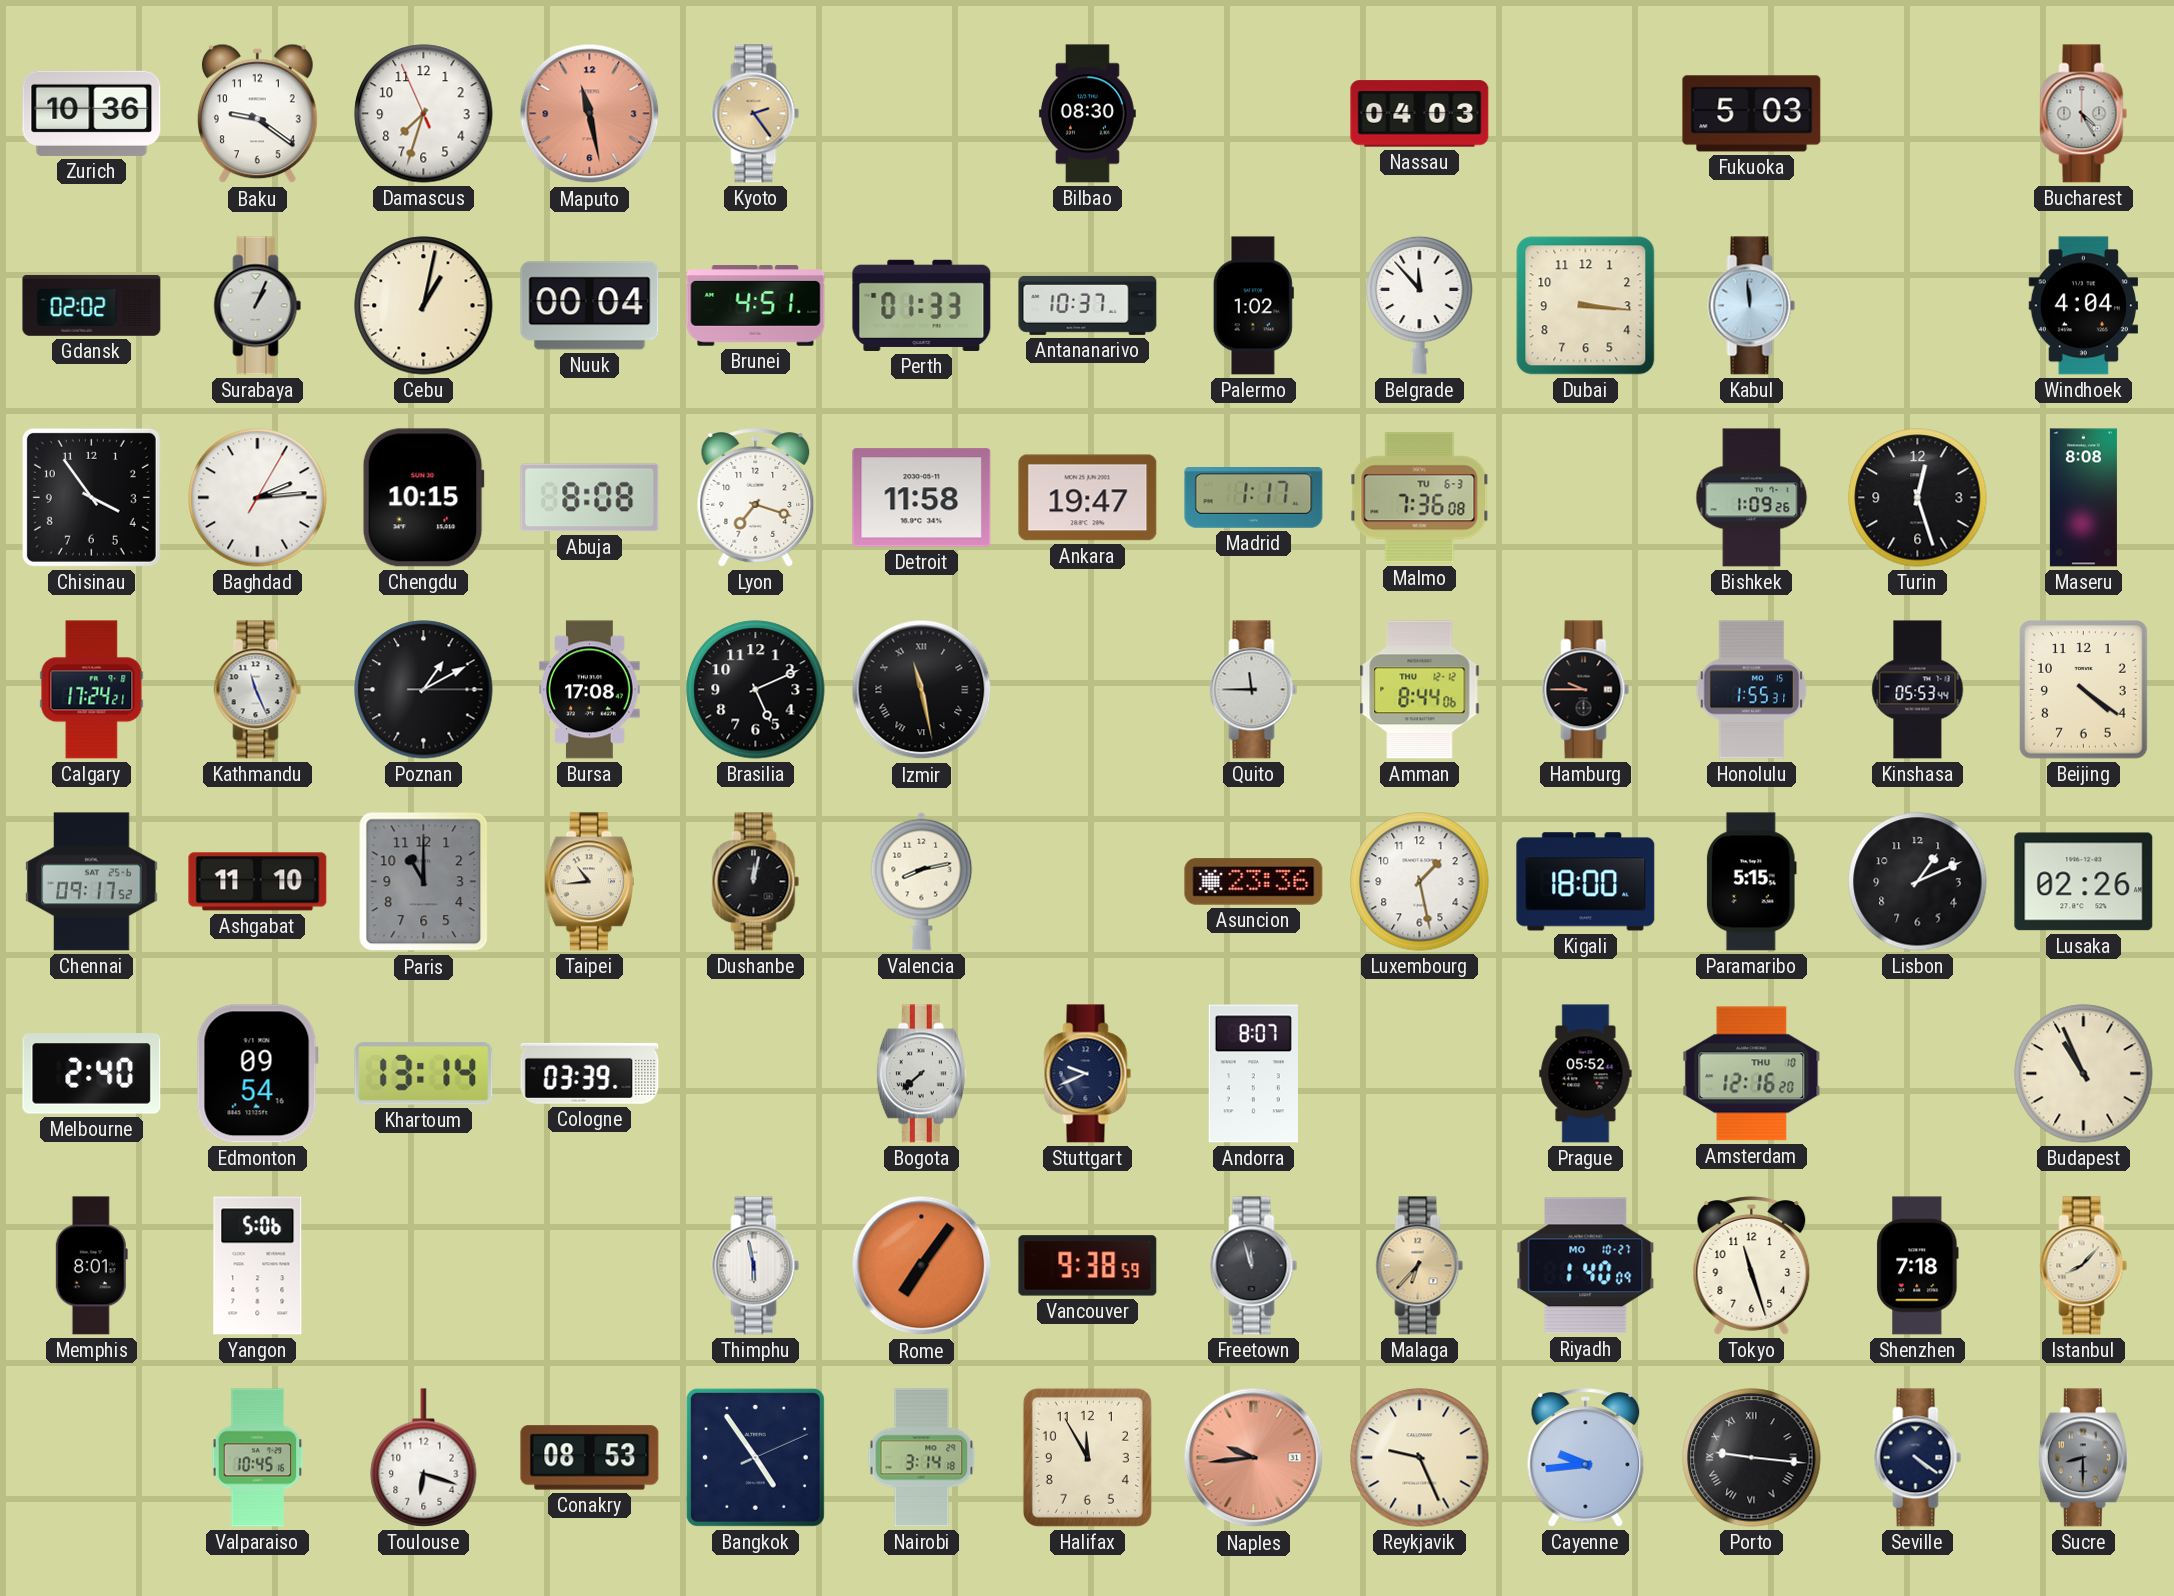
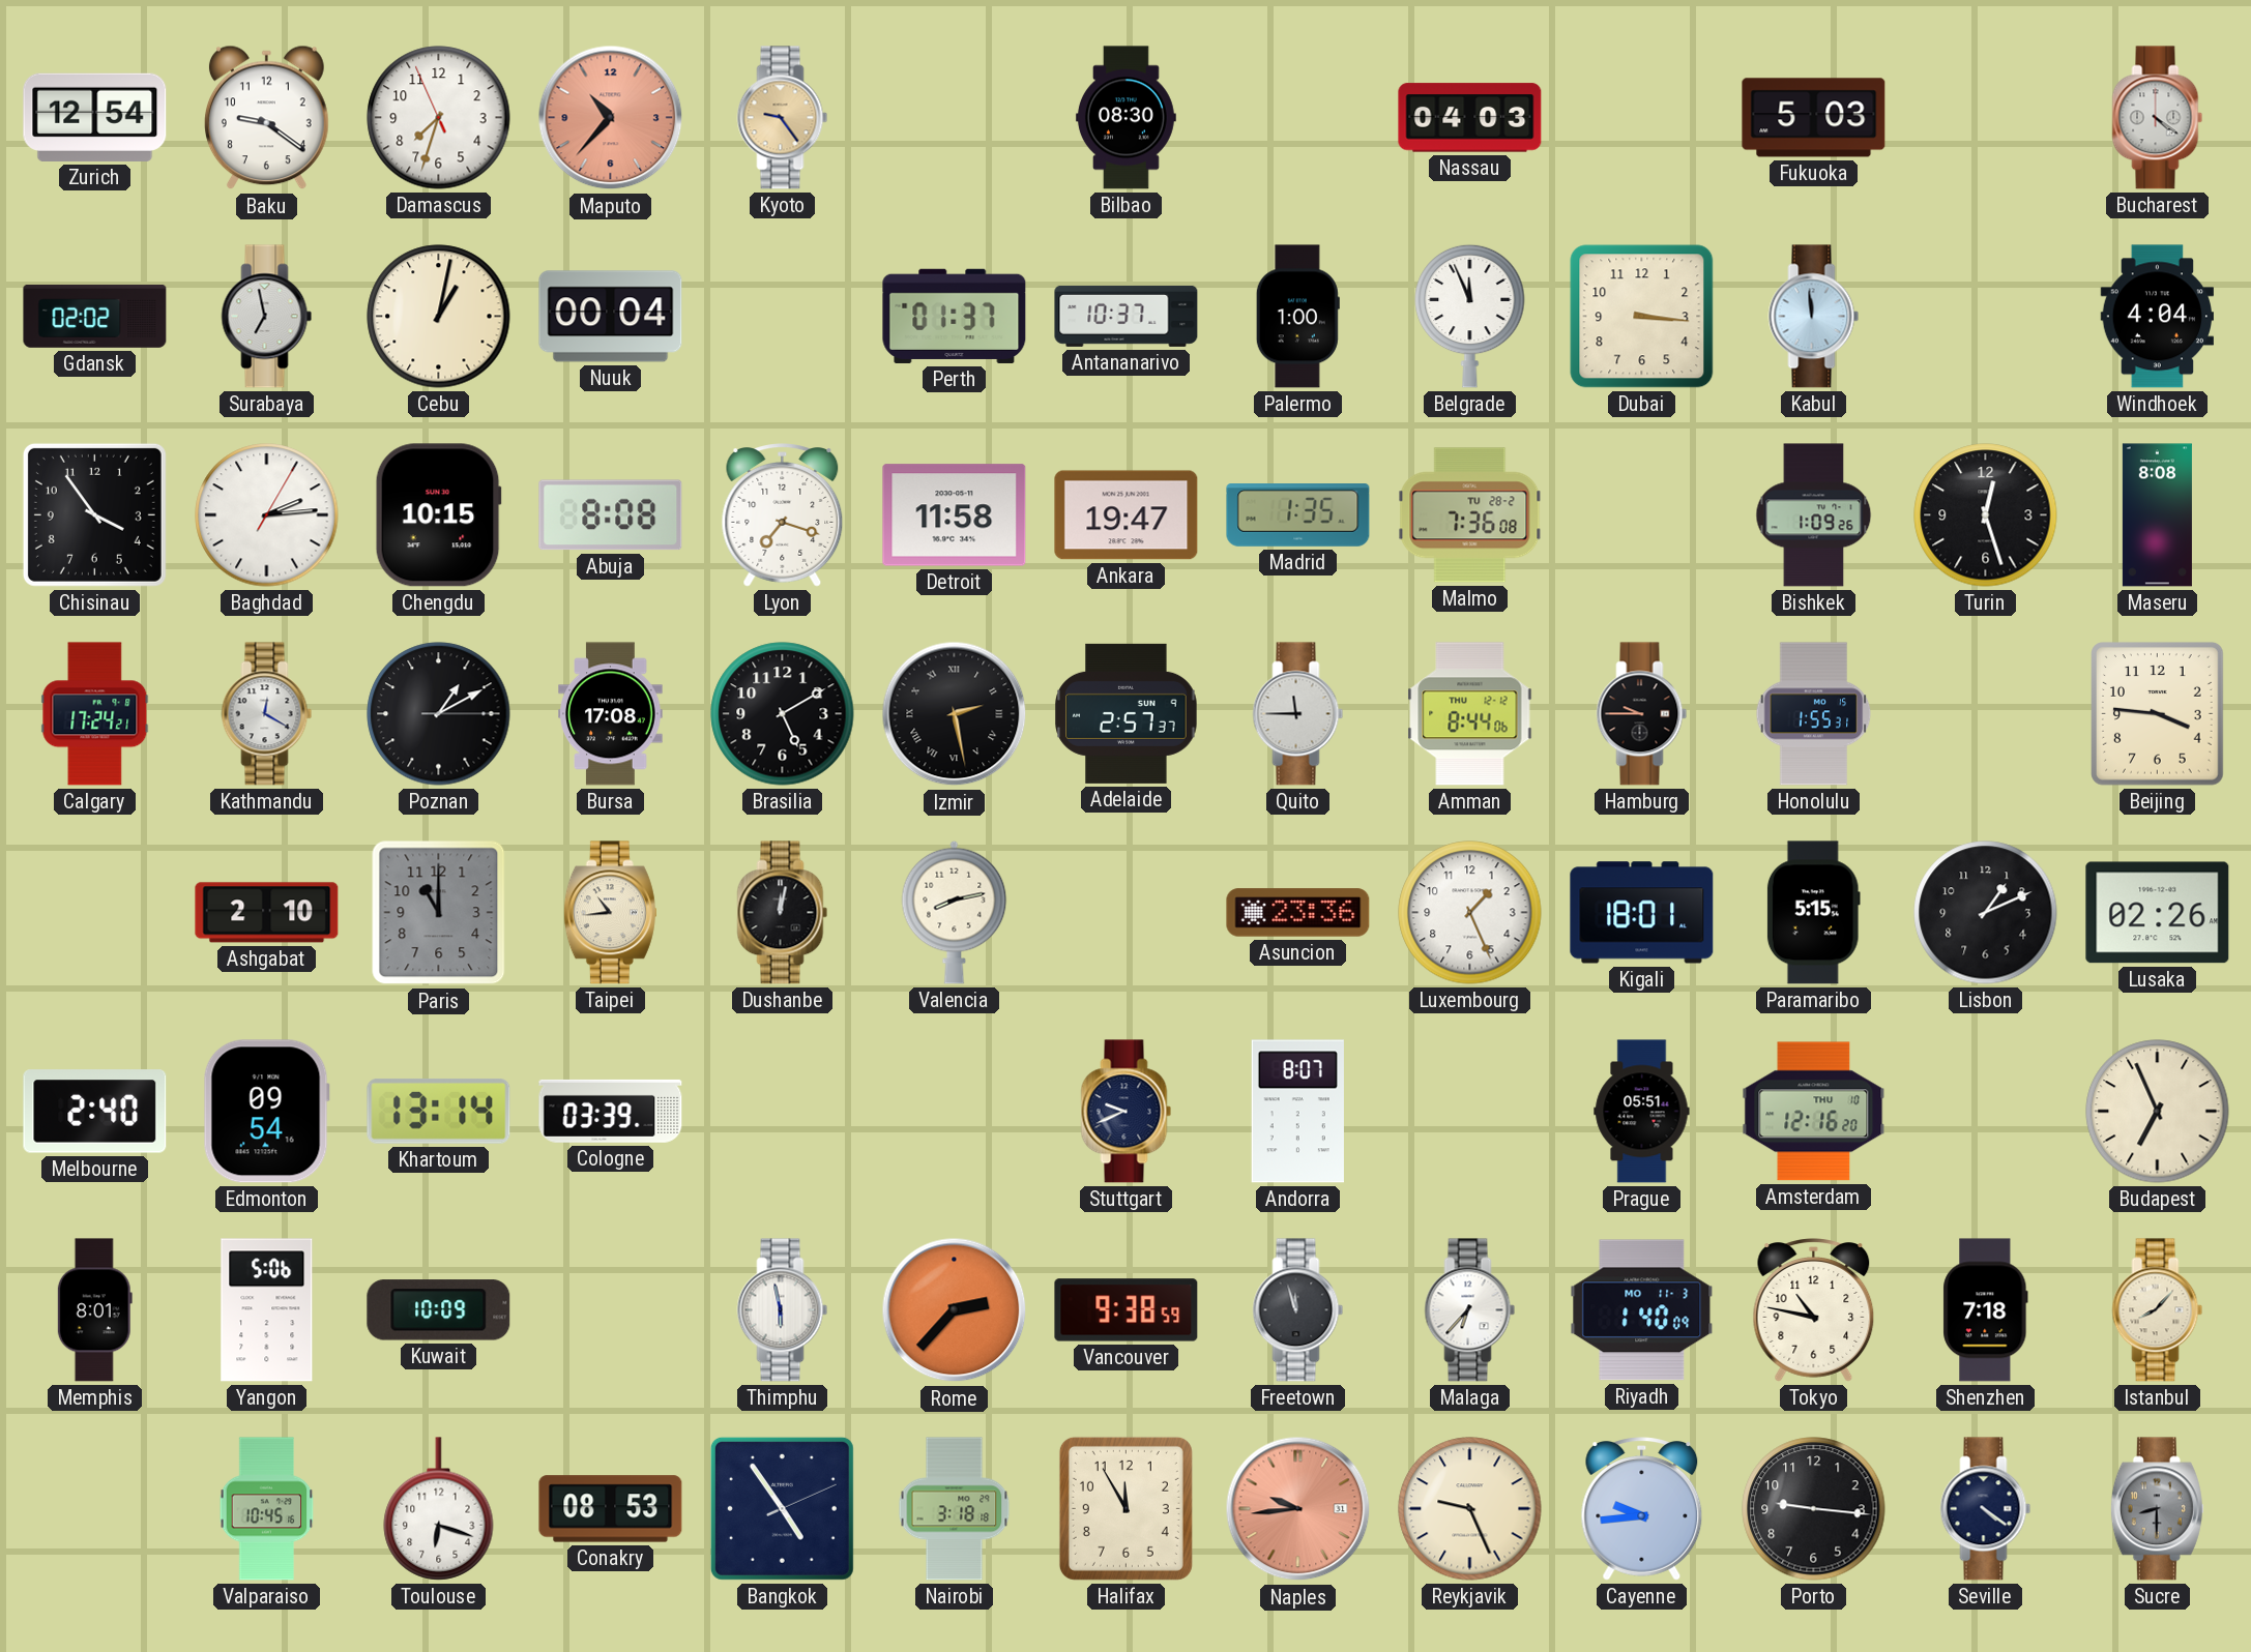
Zurich: 10:36 -> 12:54 (95, 117)
Maputo: 11:28 -> 10:37 (611, 118)
Kyoto: 2:24 -> 9:24 (783, 118)
Bucharest: 4:25 -> 4:21 (2158, 118)
Surabaya: 1:04 -> 6:58 (267, 317)
Brunei: 4:51 -> none (756, 306)
Perth: 01:33 -> 01:37 (955, 316)
Palermo: 1:02 -> 1:00 (1297, 317)
Belgrade: 11:53 -> 11:56 (1470, 316)
Madrid: 1:17 -> 1:35 (1298, 515)
Malmo date: TU 6-3 -> TU 28-2 (1470, 515)
Kathmandu: 11:26 -> 12:20 (267, 714)
Brasilia: 5:11 -> 5:10 (783, 714)
Izmir: 11:28 -> 2:28 (955, 714)
Adelaide: none -> 2:57 (1127, 713)
Kinshasa: 05:53 -> none (1918, 690)
Beijing: 4:21 -> 3:46 (2158, 714)
Chennai: 09:17 -> none (92, 882)
Ashgabat: 11:10 -> 2:10 (267, 913)
Luxembourg: 1:28 -> 1:26 (1470, 913)
Kigali: 18:00 -> 18:01 (1642, 913)
Bogota: 7:38 -> none (921, 1074)
Prague: 05:52 -> 05:51 (1642, 1112)
Budapest: 10:56 -> 6:56 (2158, 1112)
Kuwait: none -> 10:09 (439, 1310)
Rome: 7:06 -> 2:37 (955, 1310)
Malaga dial: champagne -> white (1470, 1310)
Riyadh date: MO 10-27 -> MO 11-3 (1642, 1310)
Tokyo: 11:27 -> 10:47 (1814, 1310)
Nairobi: 3:14 -> 3:18 (955, 1509)
Porto numerals: Roman -> Arabic (1814, 1509)
